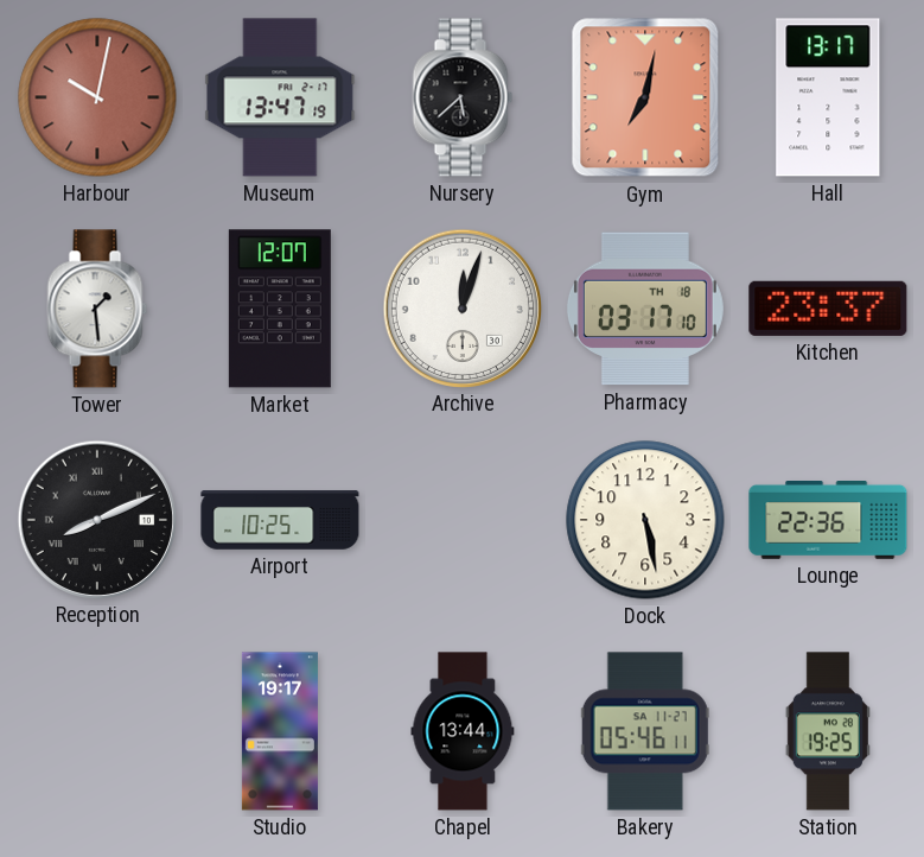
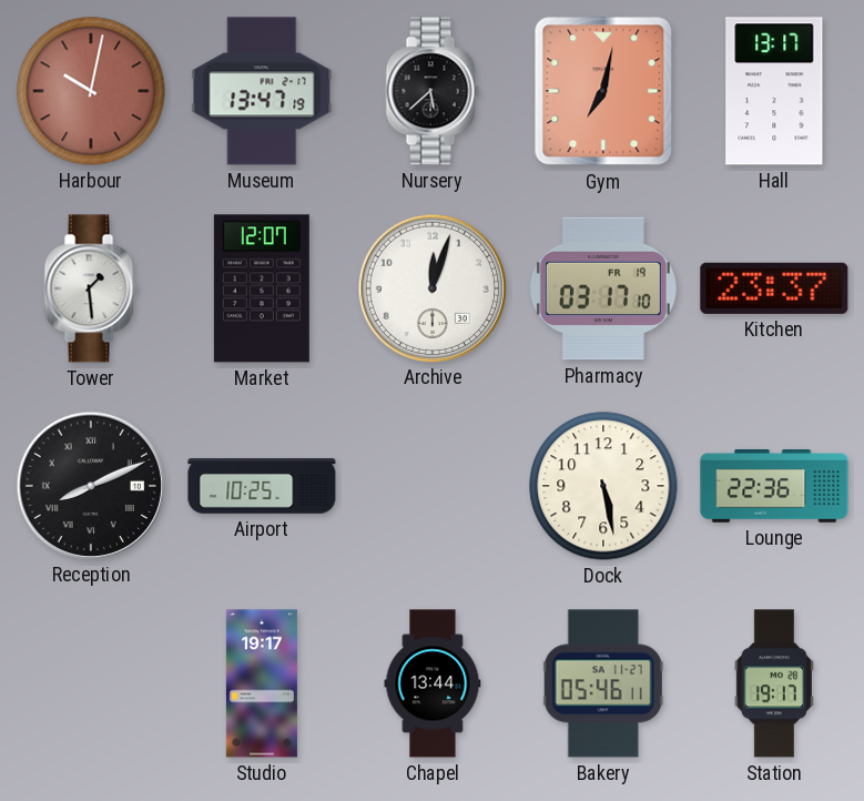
Pharmacy date: TH 18 -> FR 19 (603, 288)
Station: 19:25 -> 19:17 (774, 683)
